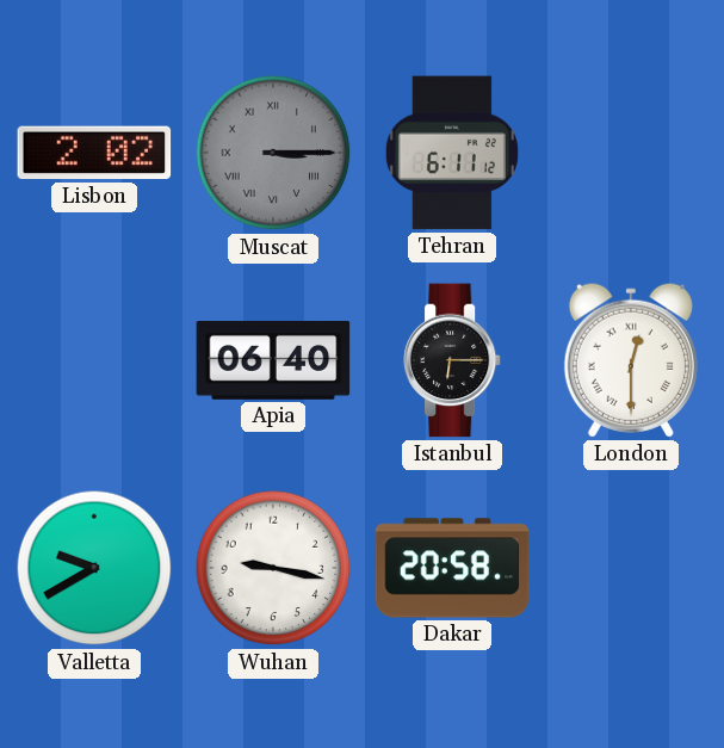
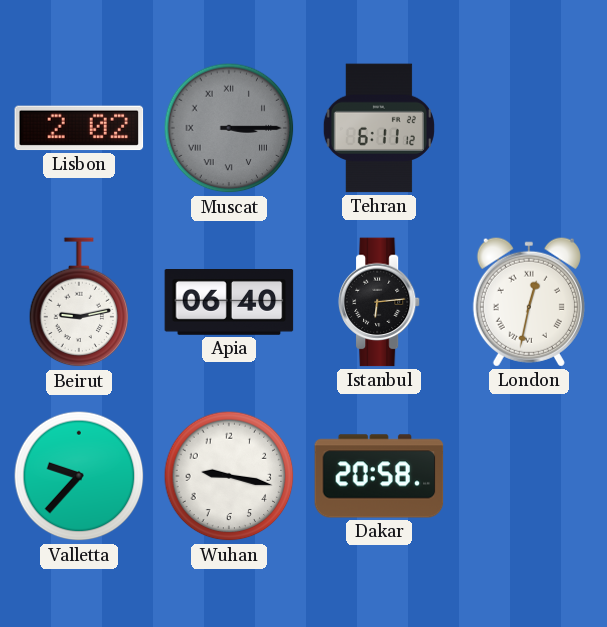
Beirut: none -> 9:13 (79, 303)
Istanbul: 6:15 -> 6:14 (379, 302)
London: 12:30 -> 12:32 (529, 302)
Valletta: 9:40 -> 9:37 (79, 476)
